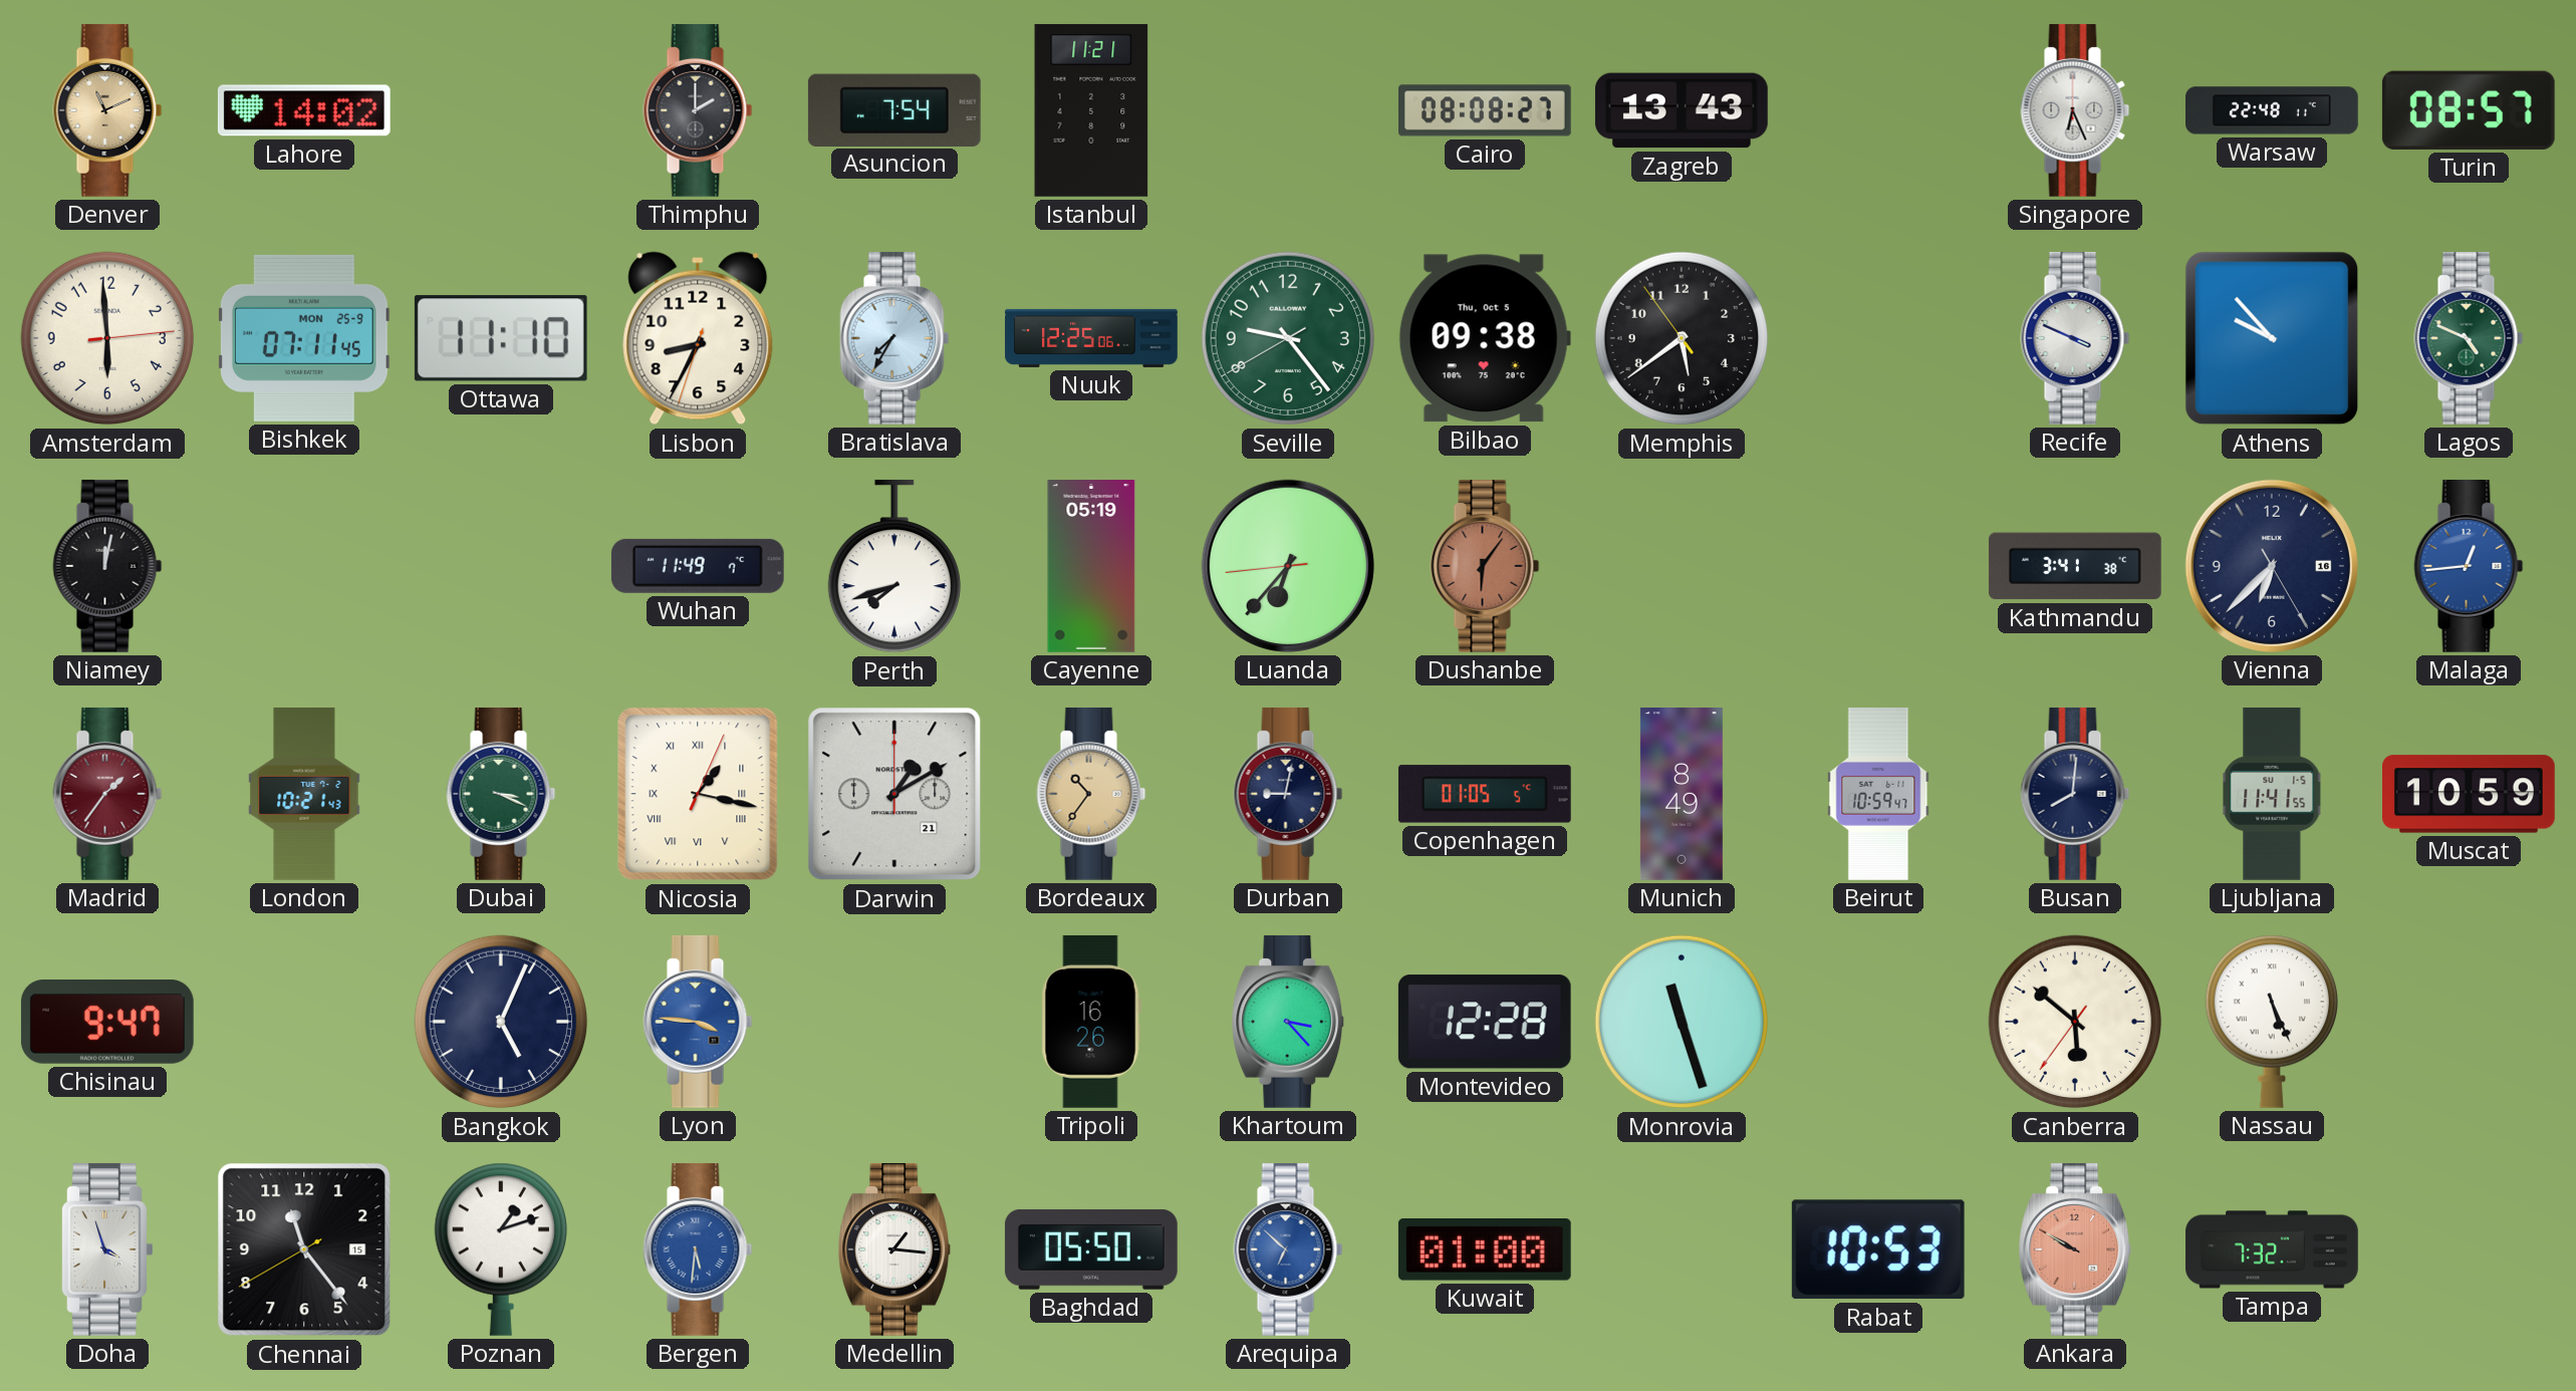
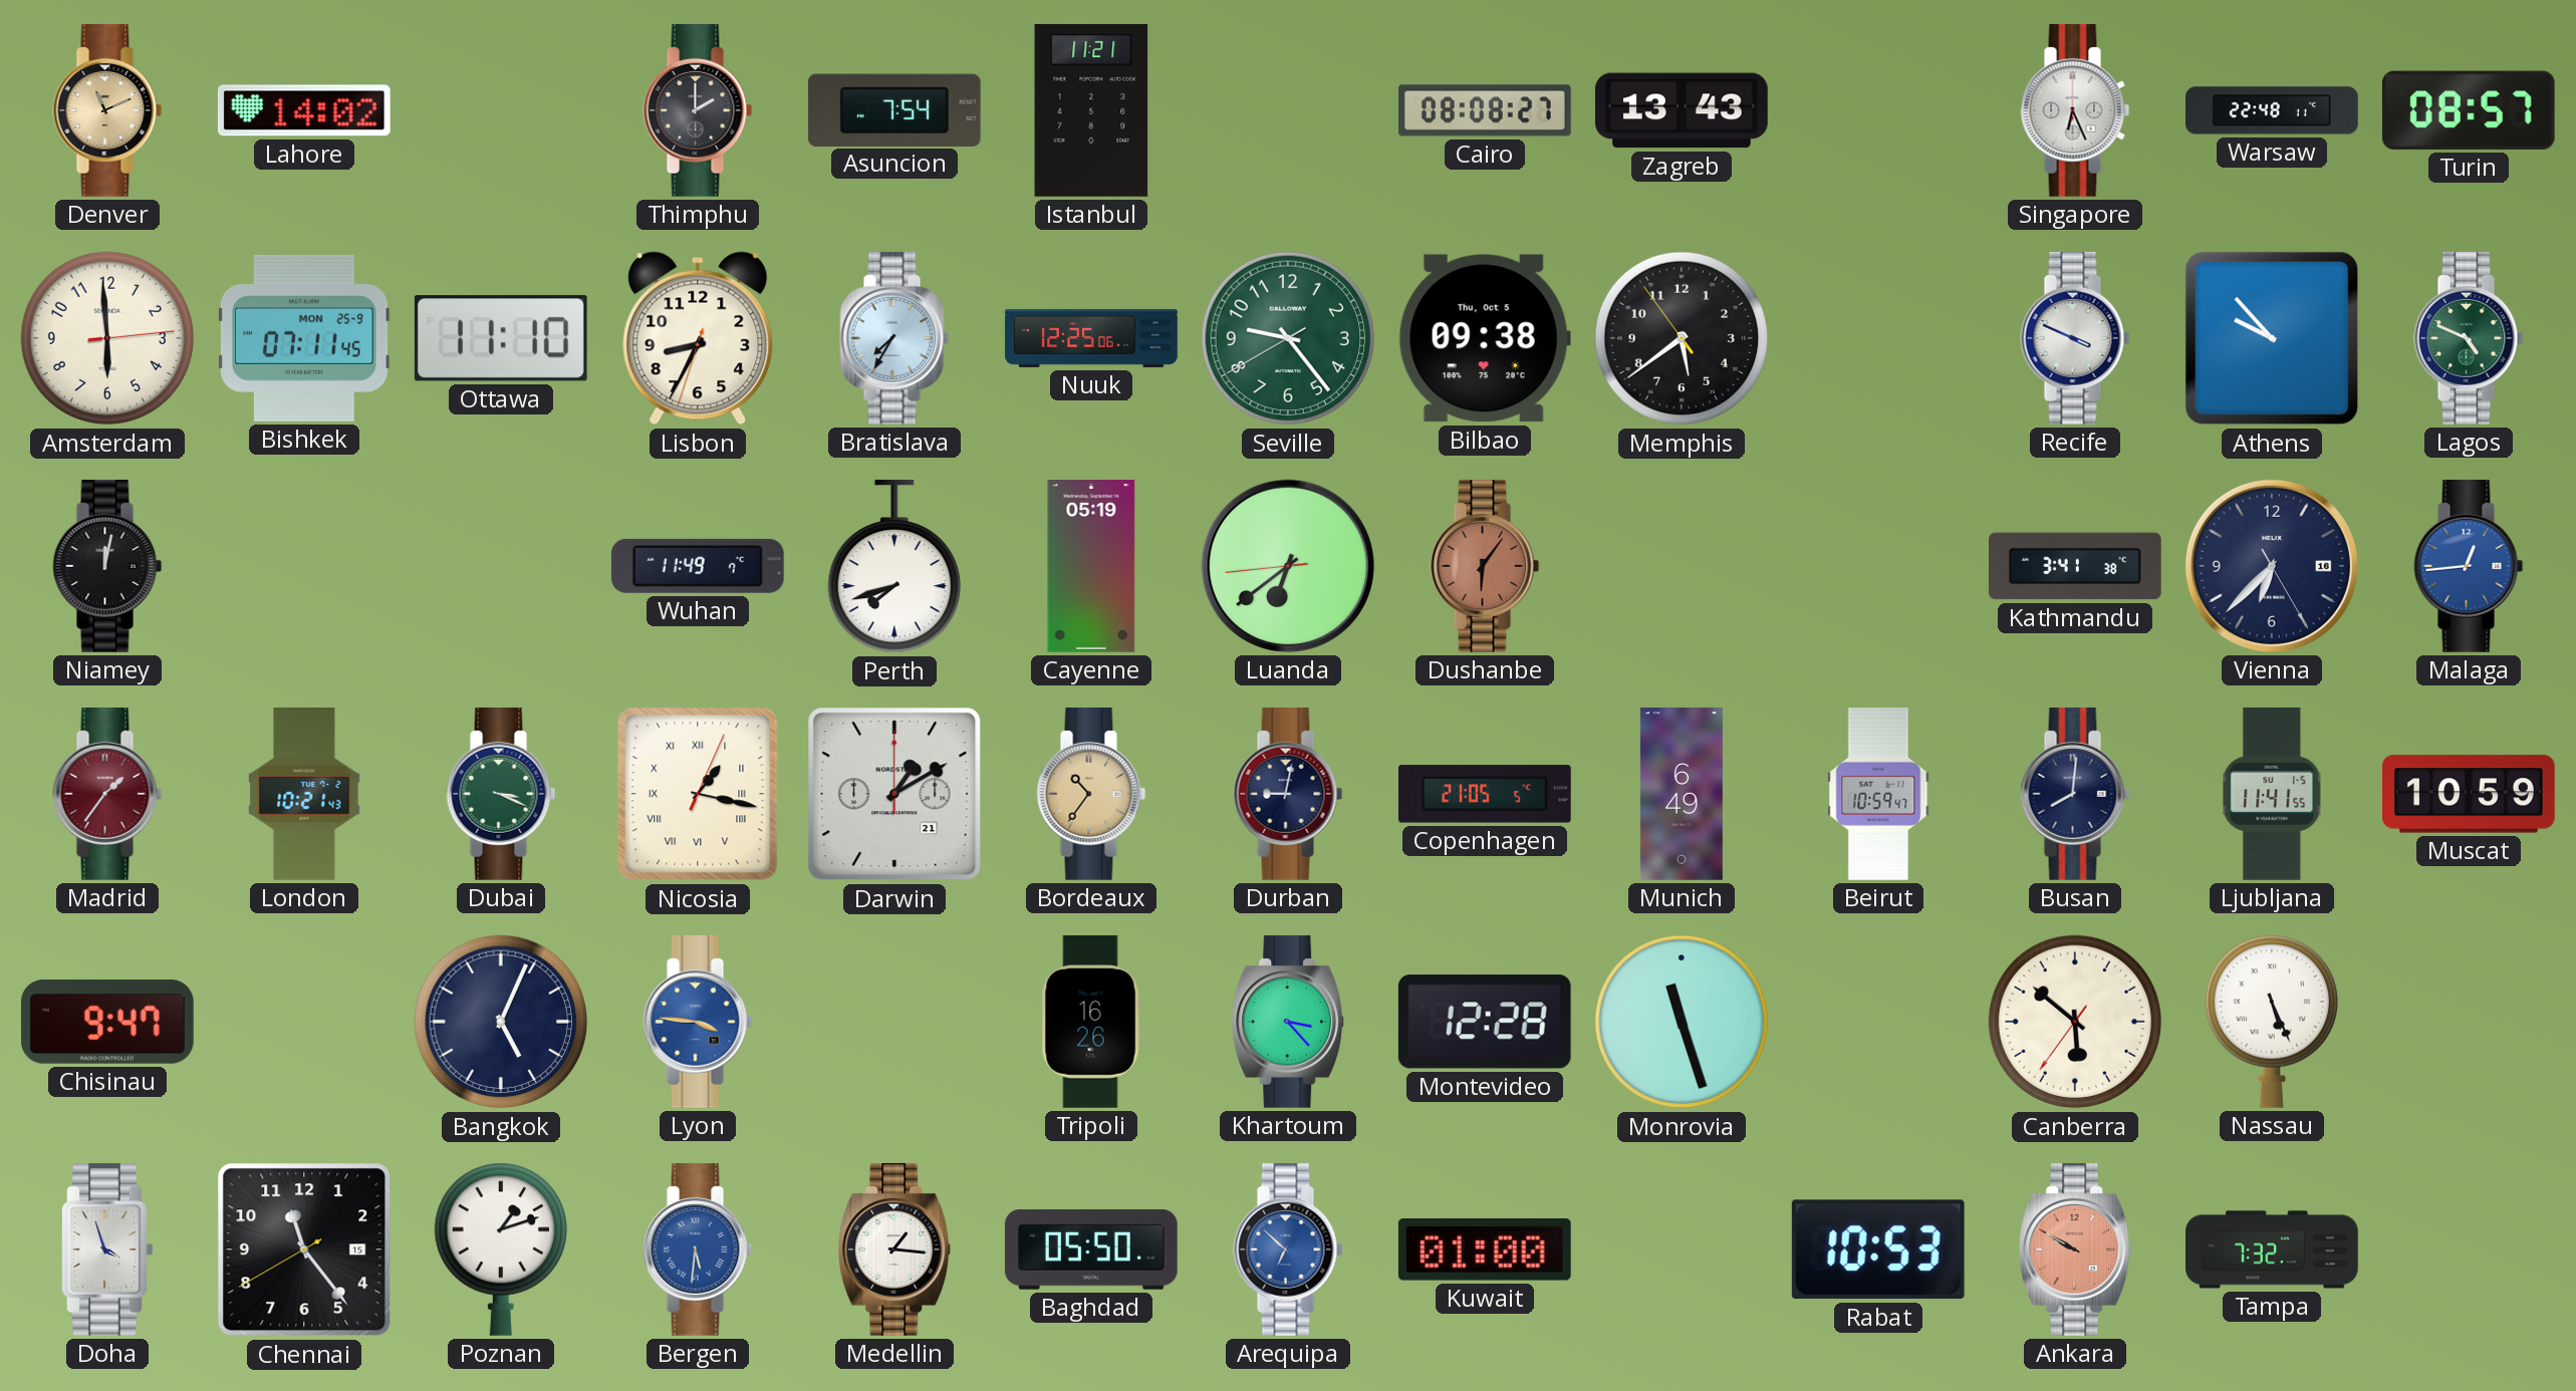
Luanda: 6:36 -> 6:38 (1288, 566)
Copenhagen: 01:05 -> 21:05 (1485, 794)
Munich: 8:49 -> 6:49 (1682, 795)
